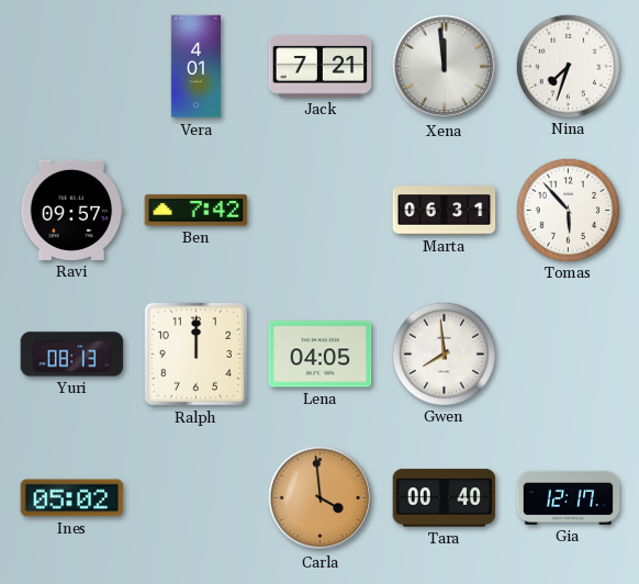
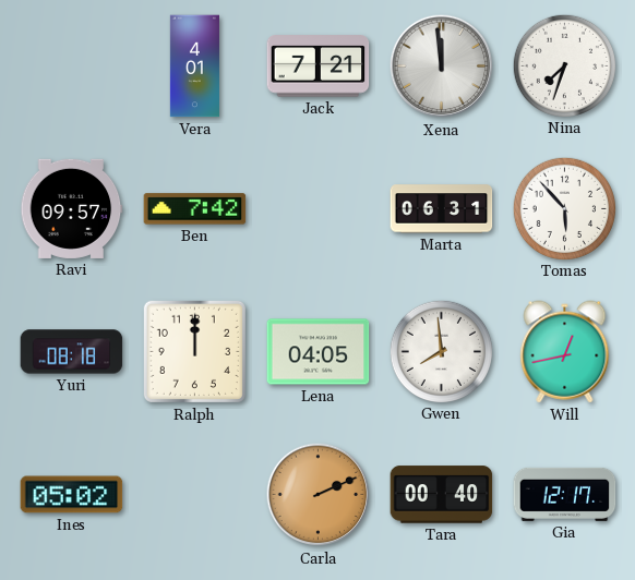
Yuri: 08:13 -> 08:18 (72, 352)
Will: none -> 12:43 (565, 352)
Carla: 3:59 -> 2:11 (319, 495)
